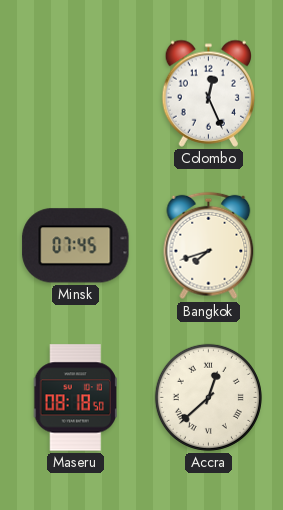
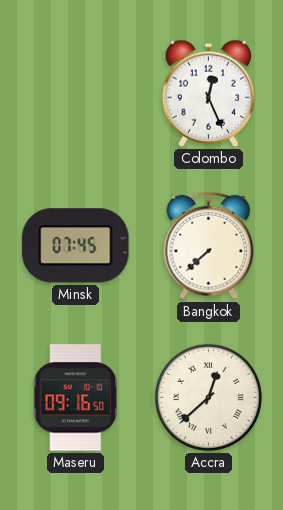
Bangkok: 7:42 -> 7:38 (209, 246)
Maseru: 08:18 -> 09:16 (75, 398)
